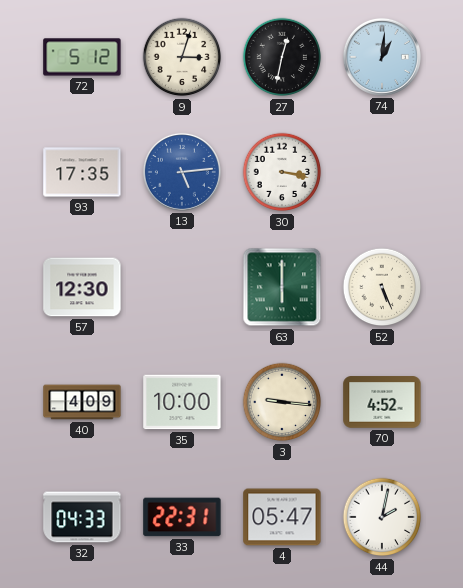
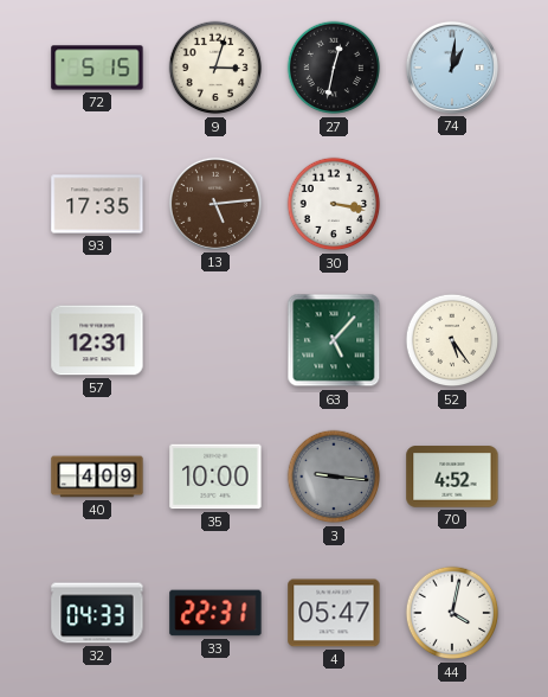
72: 5:12 -> 5:15 (97, 68)
13 dial: blue -> brown (215, 204)
57: 12:30 -> 12:31 (97, 340)
63: 6:00 -> 5:07 (334, 340)
52: 5:26 -> 5:24 (452, 340)
3 dial: cream -> grey (334, 477)
44: 2:02 -> 4:02 (452, 613)
